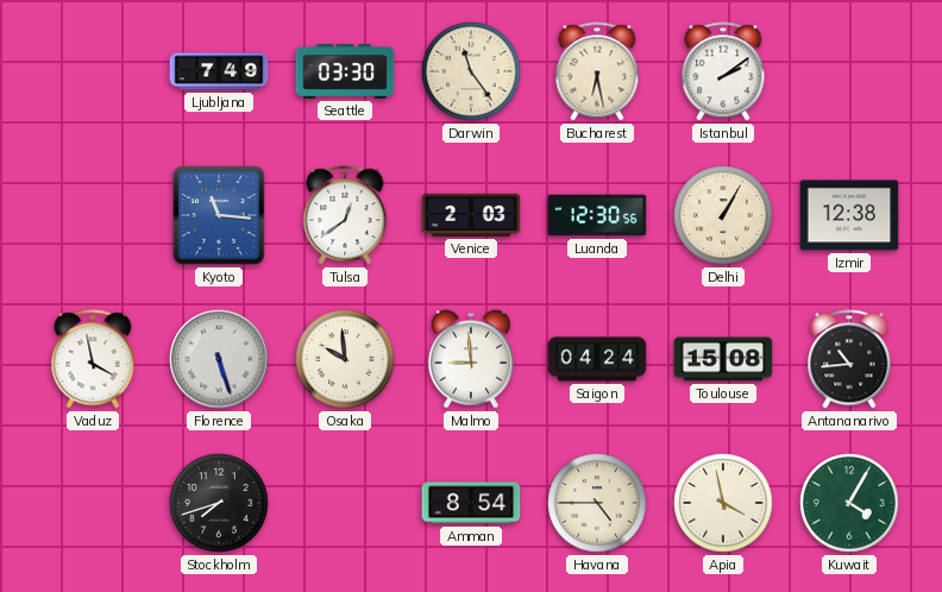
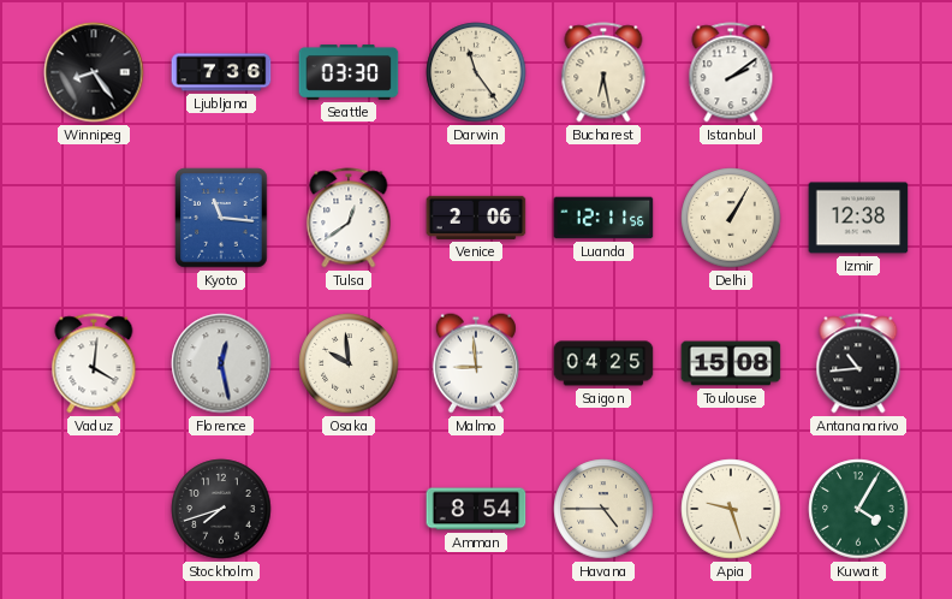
Winnipeg: none -> 8:24 (94, 72)
Ljubljana: 7:49 -> 7:36 (221, 72)
Venice: 2:03 -> 2:06 (476, 218)
Luanda: 12:30 -> 12:11 (603, 218)
Vaduz: 3:58 -> 4:01 (94, 363)
Florence: 5:27 -> 12:28 (221, 363)
Saigon: 04:24 -> 04:25 (603, 363)
Apia: 3:58 -> 9:27 (731, 509)
